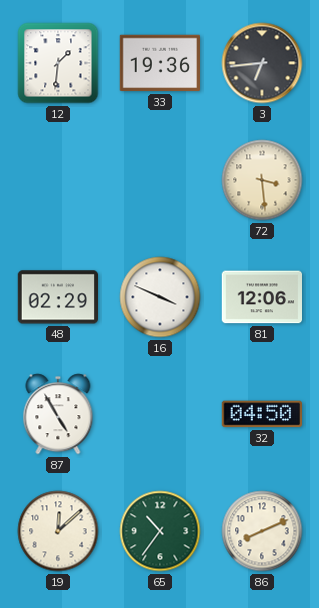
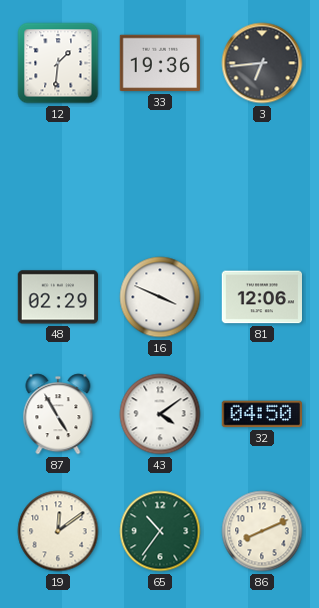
72: 3:29 -> none (262, 180)
43: none -> 4:09 (160, 414)
19: 12:08 -> 12:09 (58, 531)
